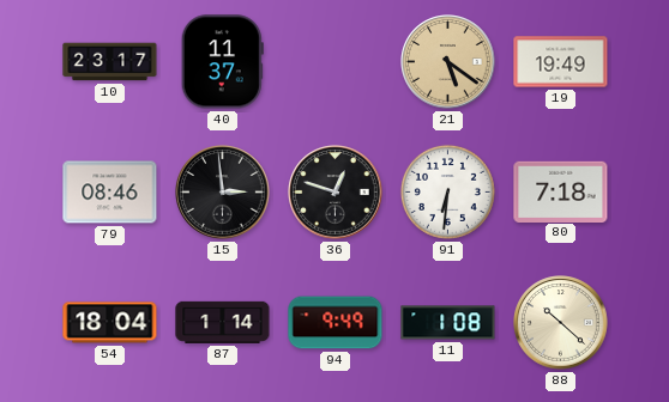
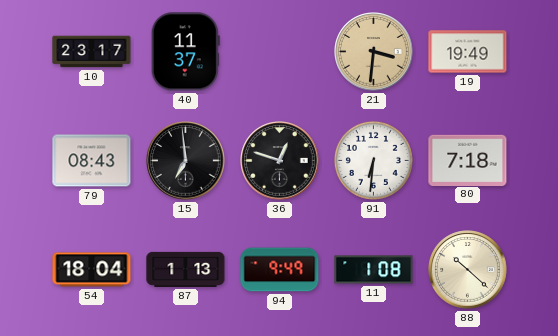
21: 5:21 -> 3:31 (374, 52)
79: 08:46 -> 08:43 (92, 161)
15: 2:59 -> 6:59 (186, 161)
87: 1:14 -> 1:13 (186, 269)
